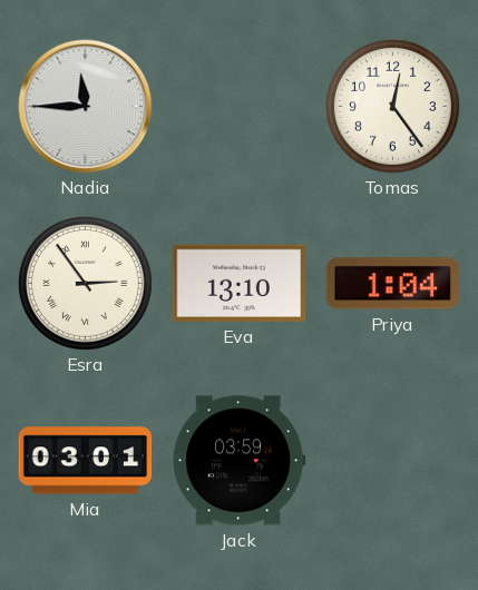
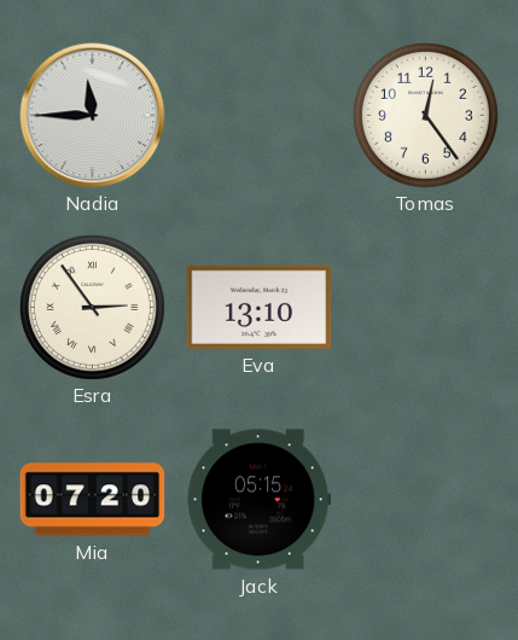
Priya: 1:04 -> none (393, 284)
Mia: 03:01 -> 07:20 (93, 500)
Jack: 03:59 -> 05:15 (260, 500)
